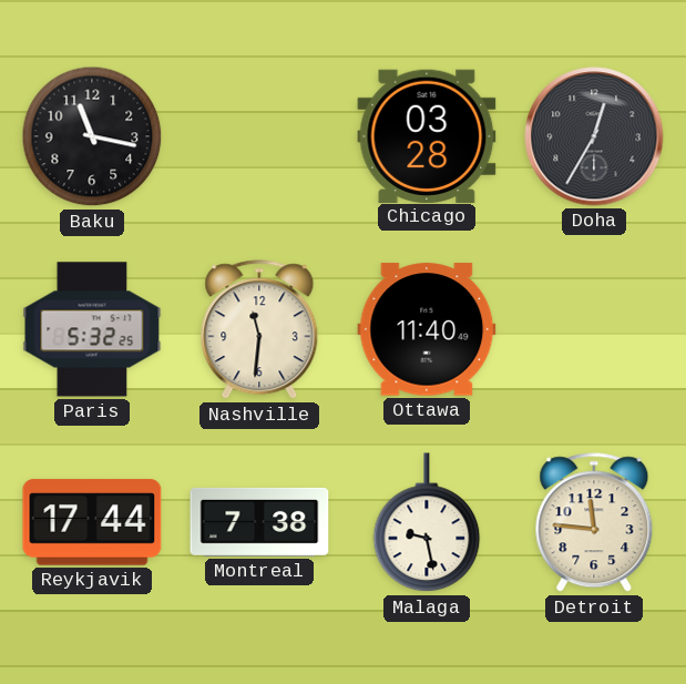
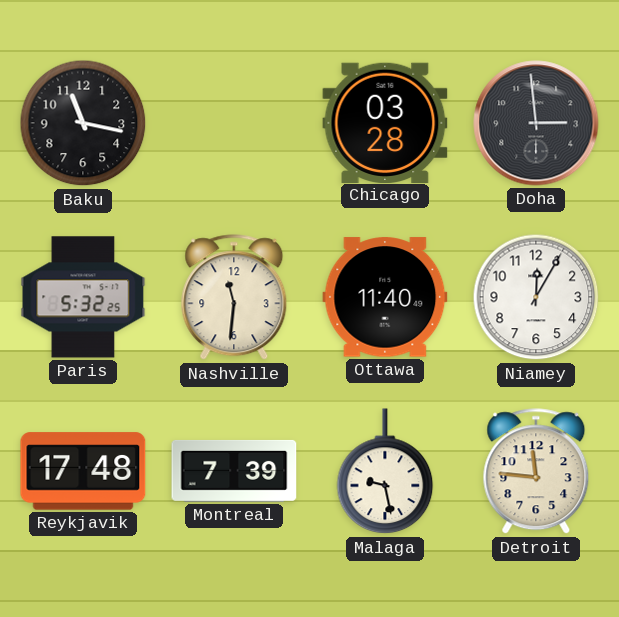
Doha: 12:35 -> 2:59 (536, 123)
Niamey: none -> 12:05 (536, 297)
Reykjavik: 17:44 -> 17:48 (83, 471)
Montreal: 7:38 -> 7:39 (234, 471)
